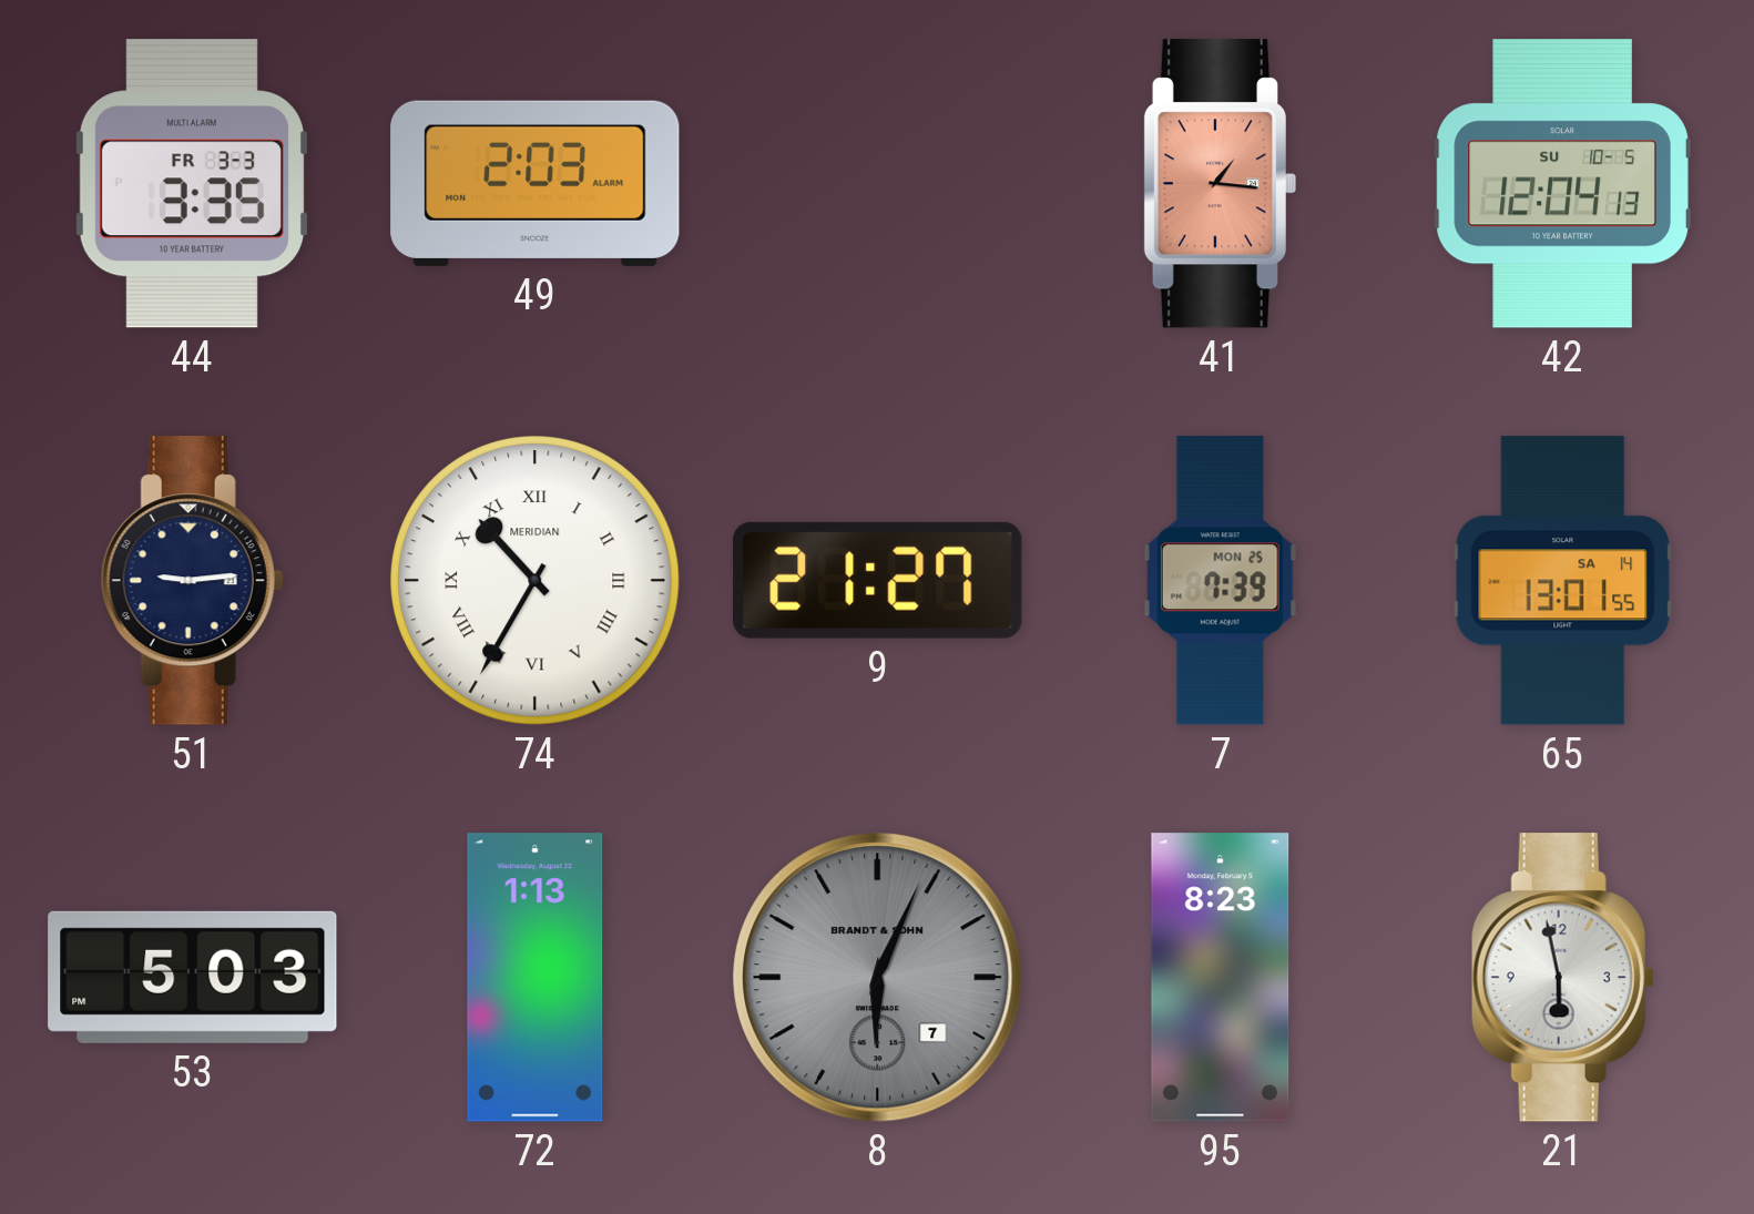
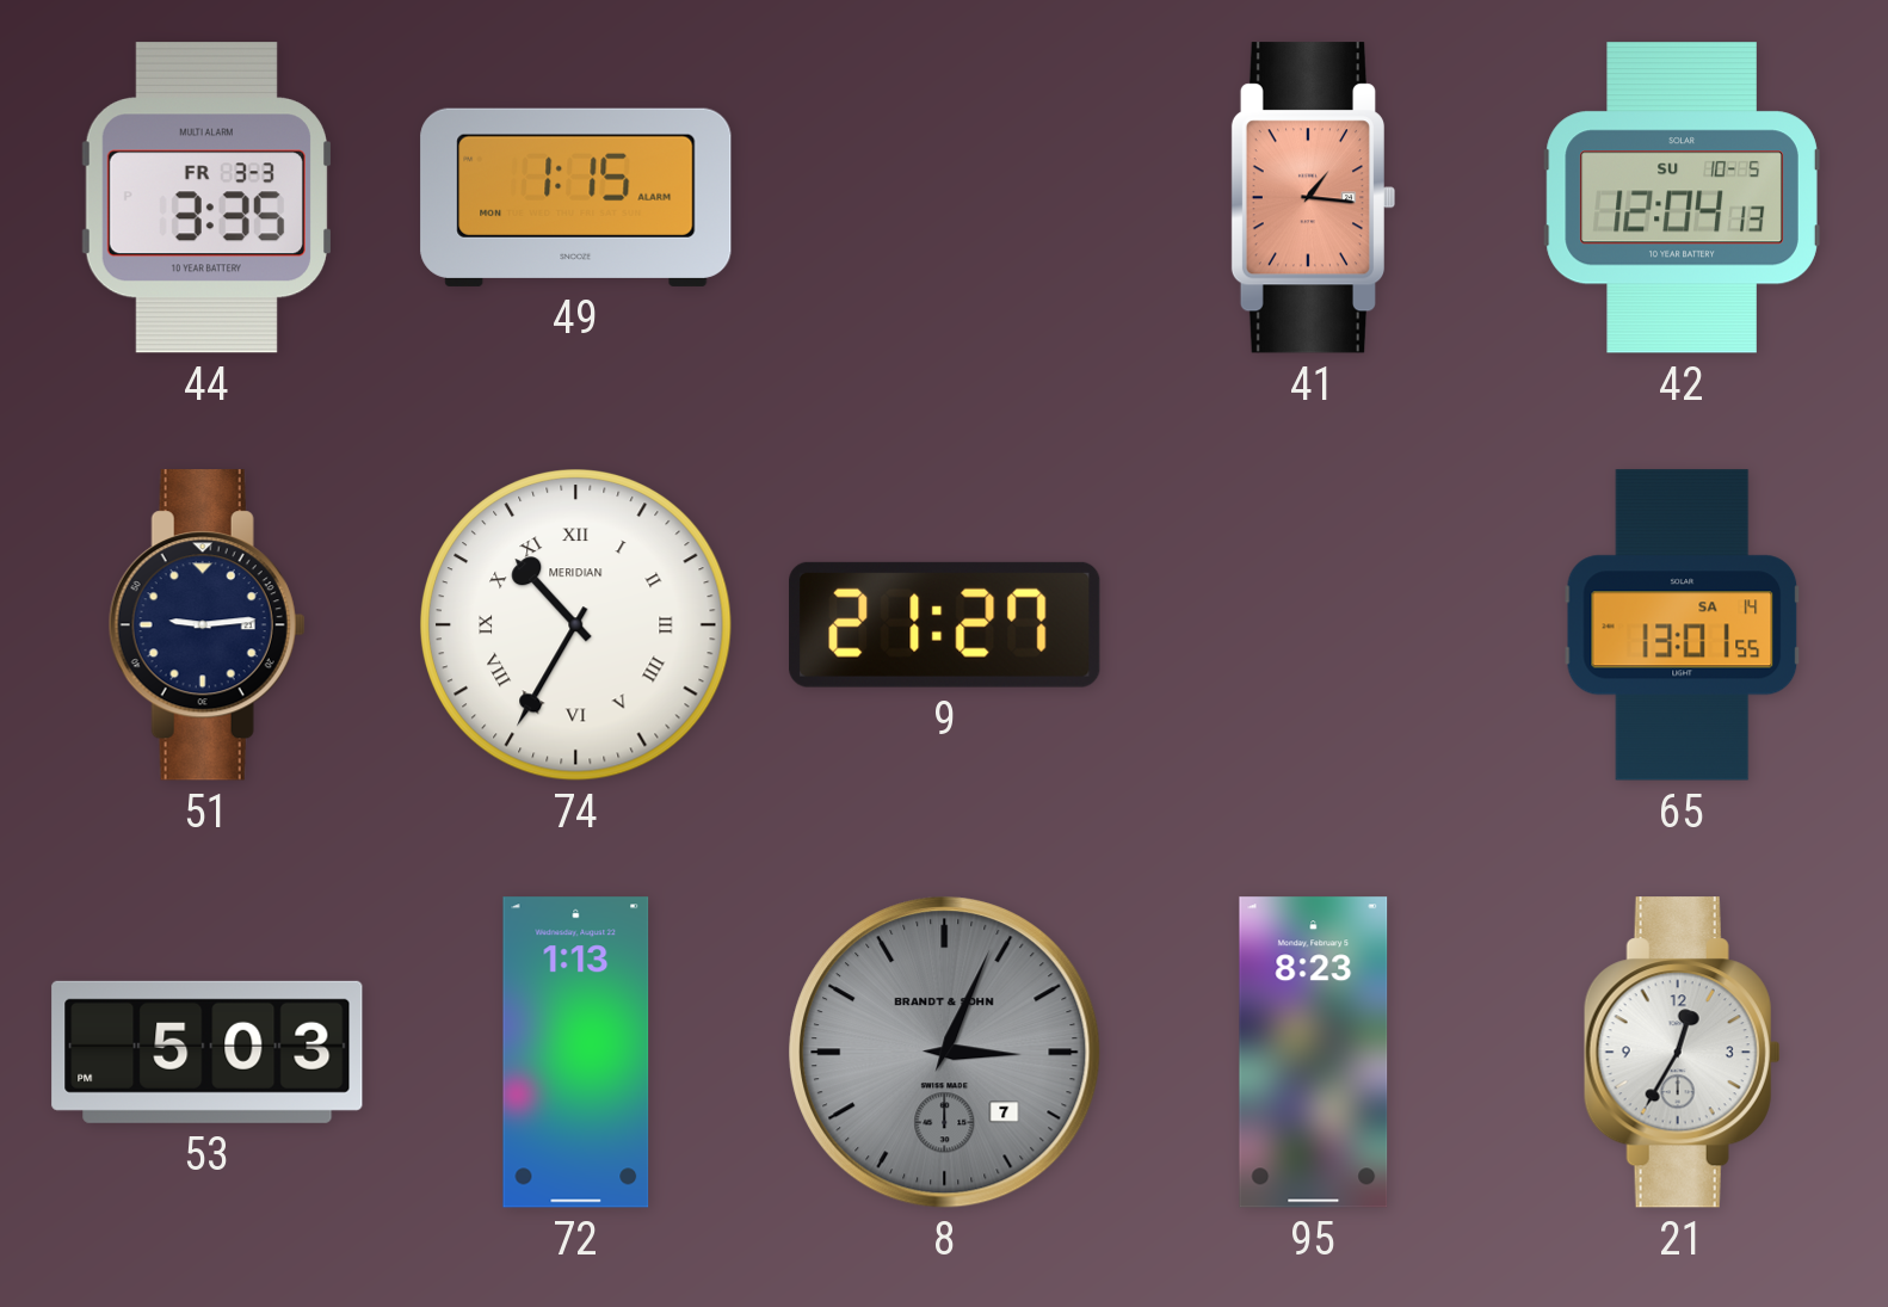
49: 2:03 -> 1:15 (576, 197)
7: 7:39 -> none (1220, 581)
8: 6:04 -> 3:04 (945, 1053)
21: 5:58 -> 12:35 (1682, 1053)
